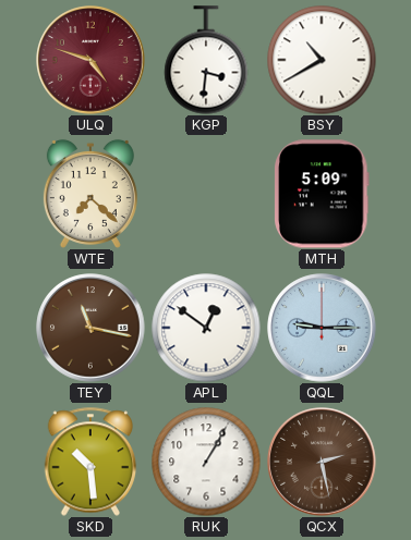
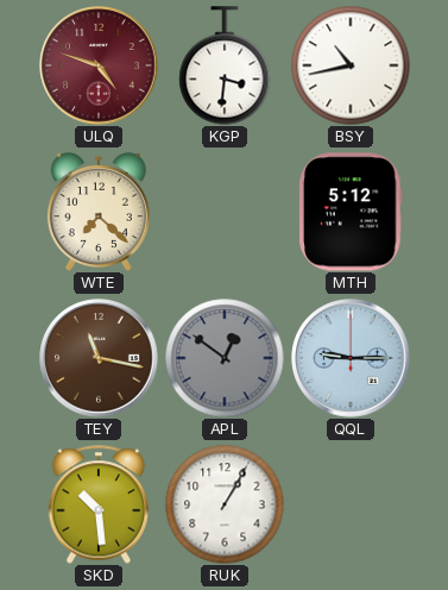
BSY: 10:40 -> 10:43 (351, 65)
MTH: 5:09 -> 5:12 (351, 212)
APL dial: white -> grey (225, 358)
QCX: 2:28 -> none (322, 462)
